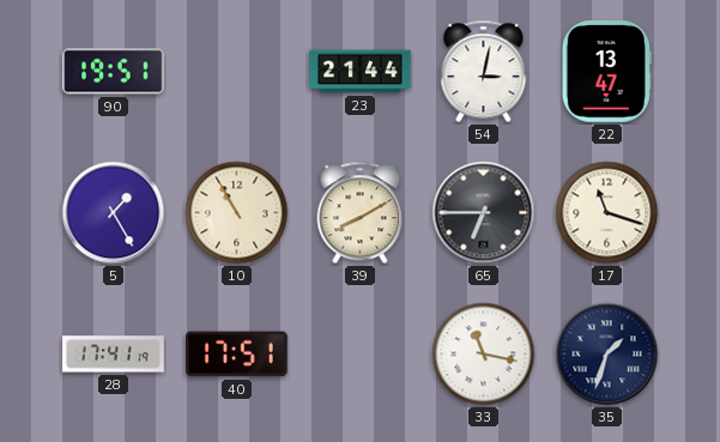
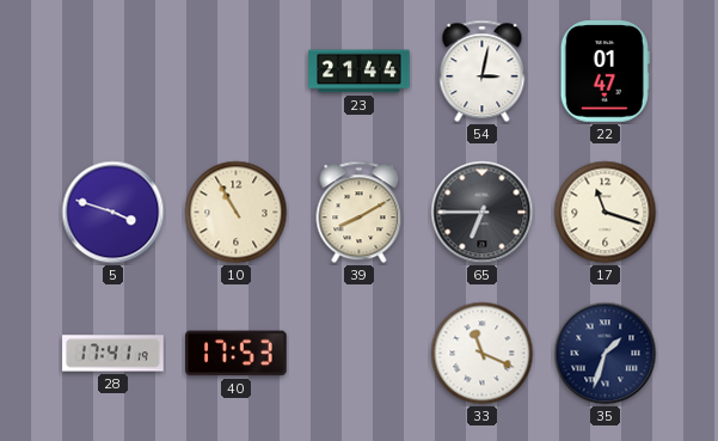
90: 19:51 -> none (114, 72)
22: 13:47 -> 01:47 (605, 72)
5: 1:25 -> 3:48 (113, 213)
40: 17:51 -> 17:53 (237, 354)
33: 11:17 -> 11:19 (483, 354)
